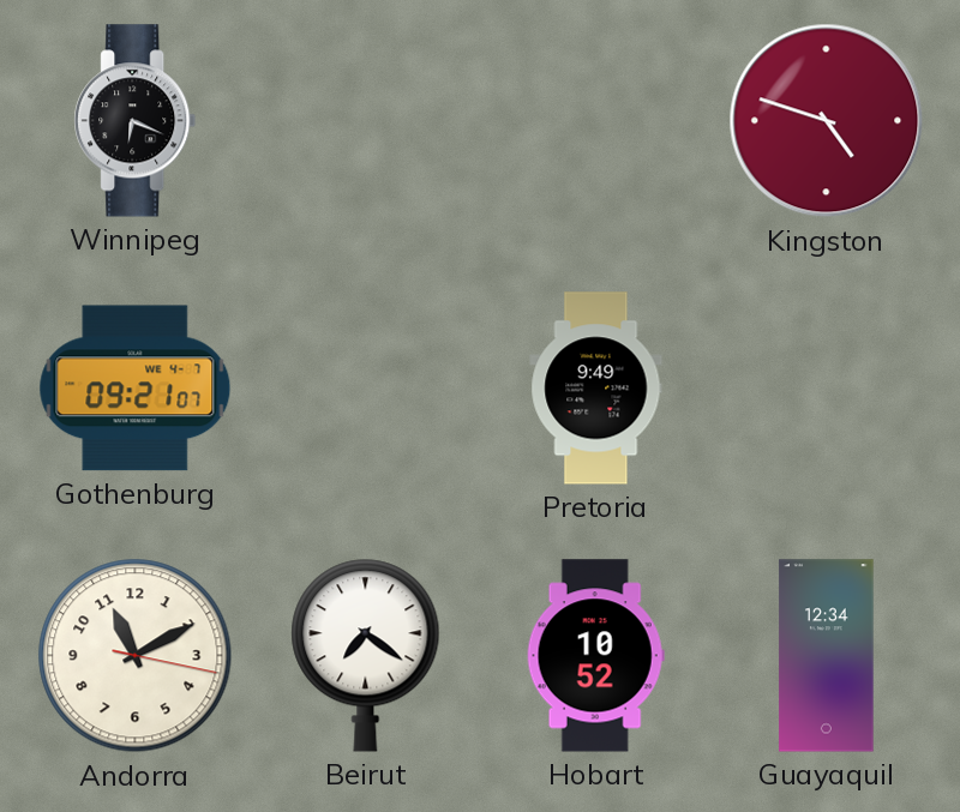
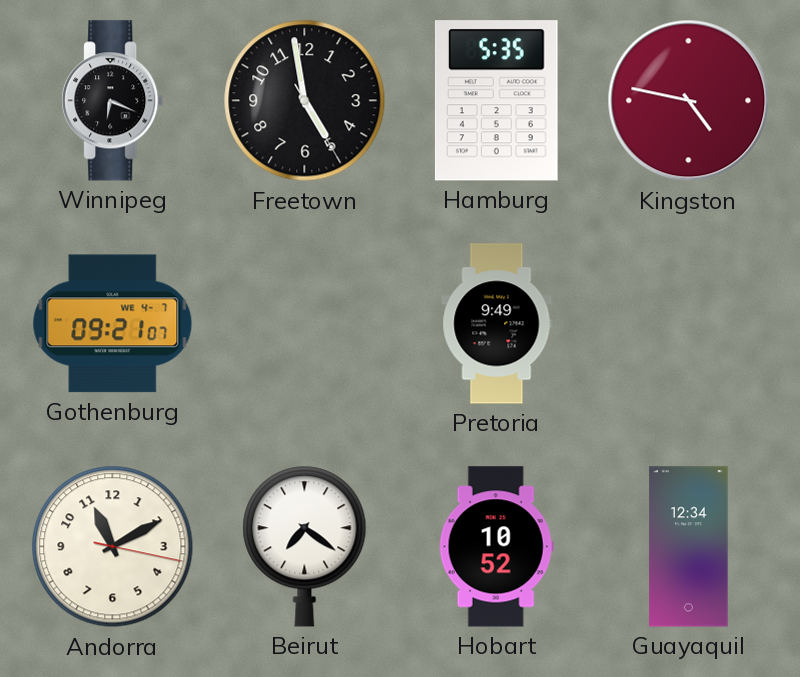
Freetown: none -> 4:58 (305, 101)
Hamburg: none -> 5:35 (496, 101)
Kingston: 4:48 -> 4:47 (689, 101)
